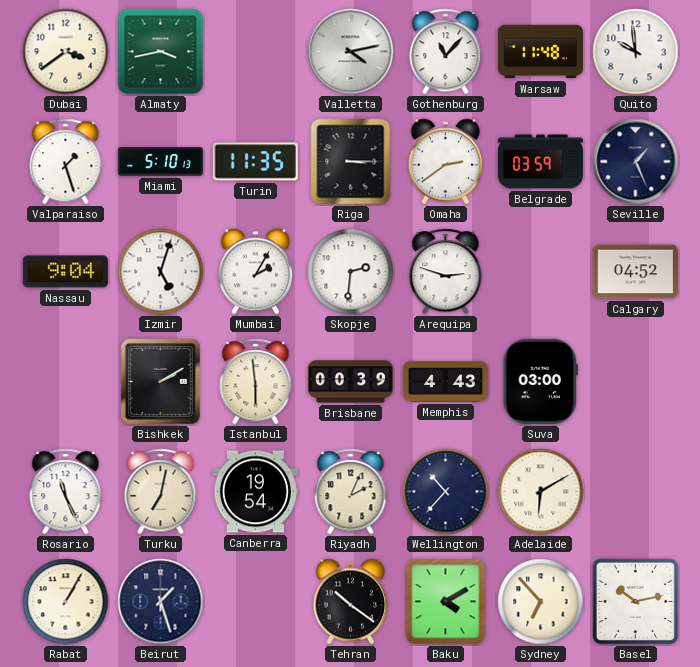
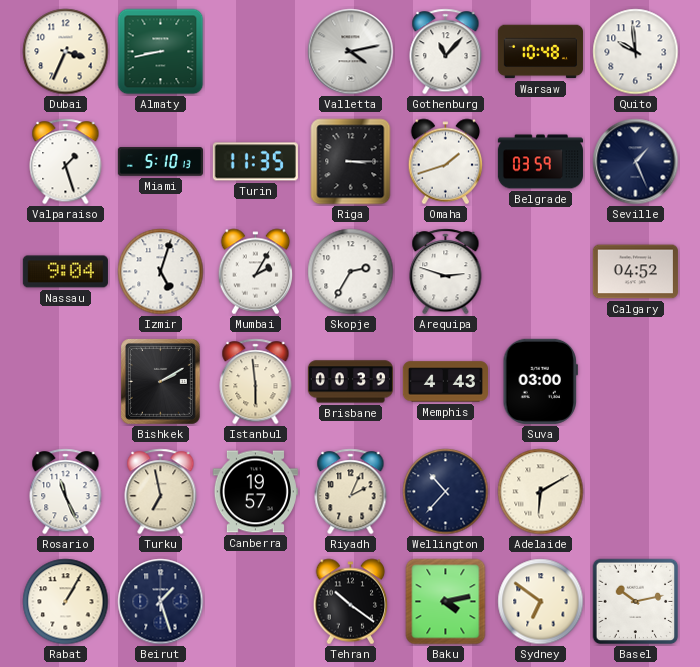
Dubai: 3:39 -> 3:34 (66, 52)
Almaty: 3:43 -> 8:43 (161, 52)
Warsaw: 11:48 -> 10:48 (540, 52)
Omaha: 2:39 -> 1:42 (446, 162)
Skopje: 2:31 -> 2:35 (351, 272)
Turku: 7:02 -> 6:58 (161, 492)
Canberra: 19:54 -> 19:57 (255, 492)
Baku: 4:10 -> 4:13 (446, 602)
Sydney: 6:53 -> 6:51 (541, 602)
